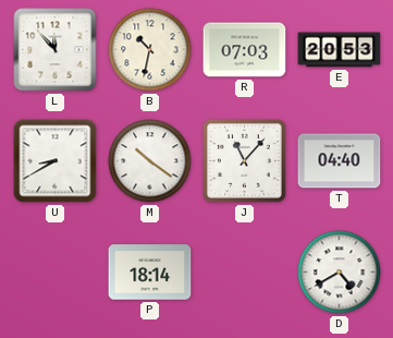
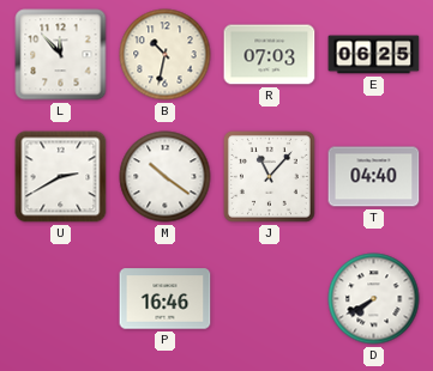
E: 20:53 -> 06:25 (374, 55)
U: 8:40 -> 2:40 (61, 177)
P: 18:14 -> 16:46 (166, 299)
D: 4:40 -> 7:40 (374, 299)
